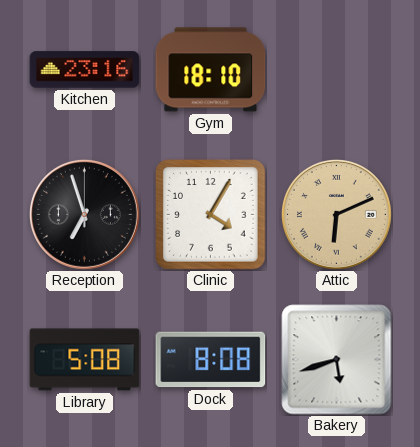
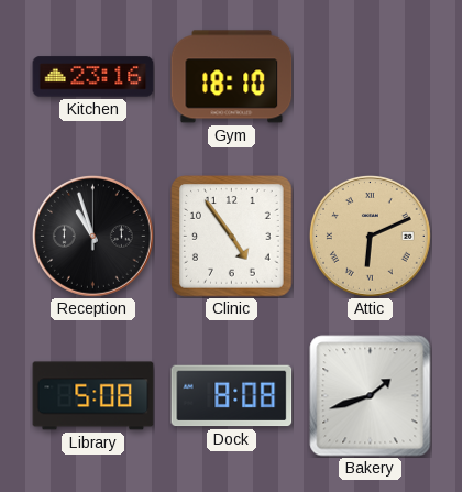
Reception: 6:57 -> 10:57 (92, 236)
Clinic: 4:05 -> 4:54 (232, 237)
Bakery: 5:42 -> 1:42 (371, 396)
